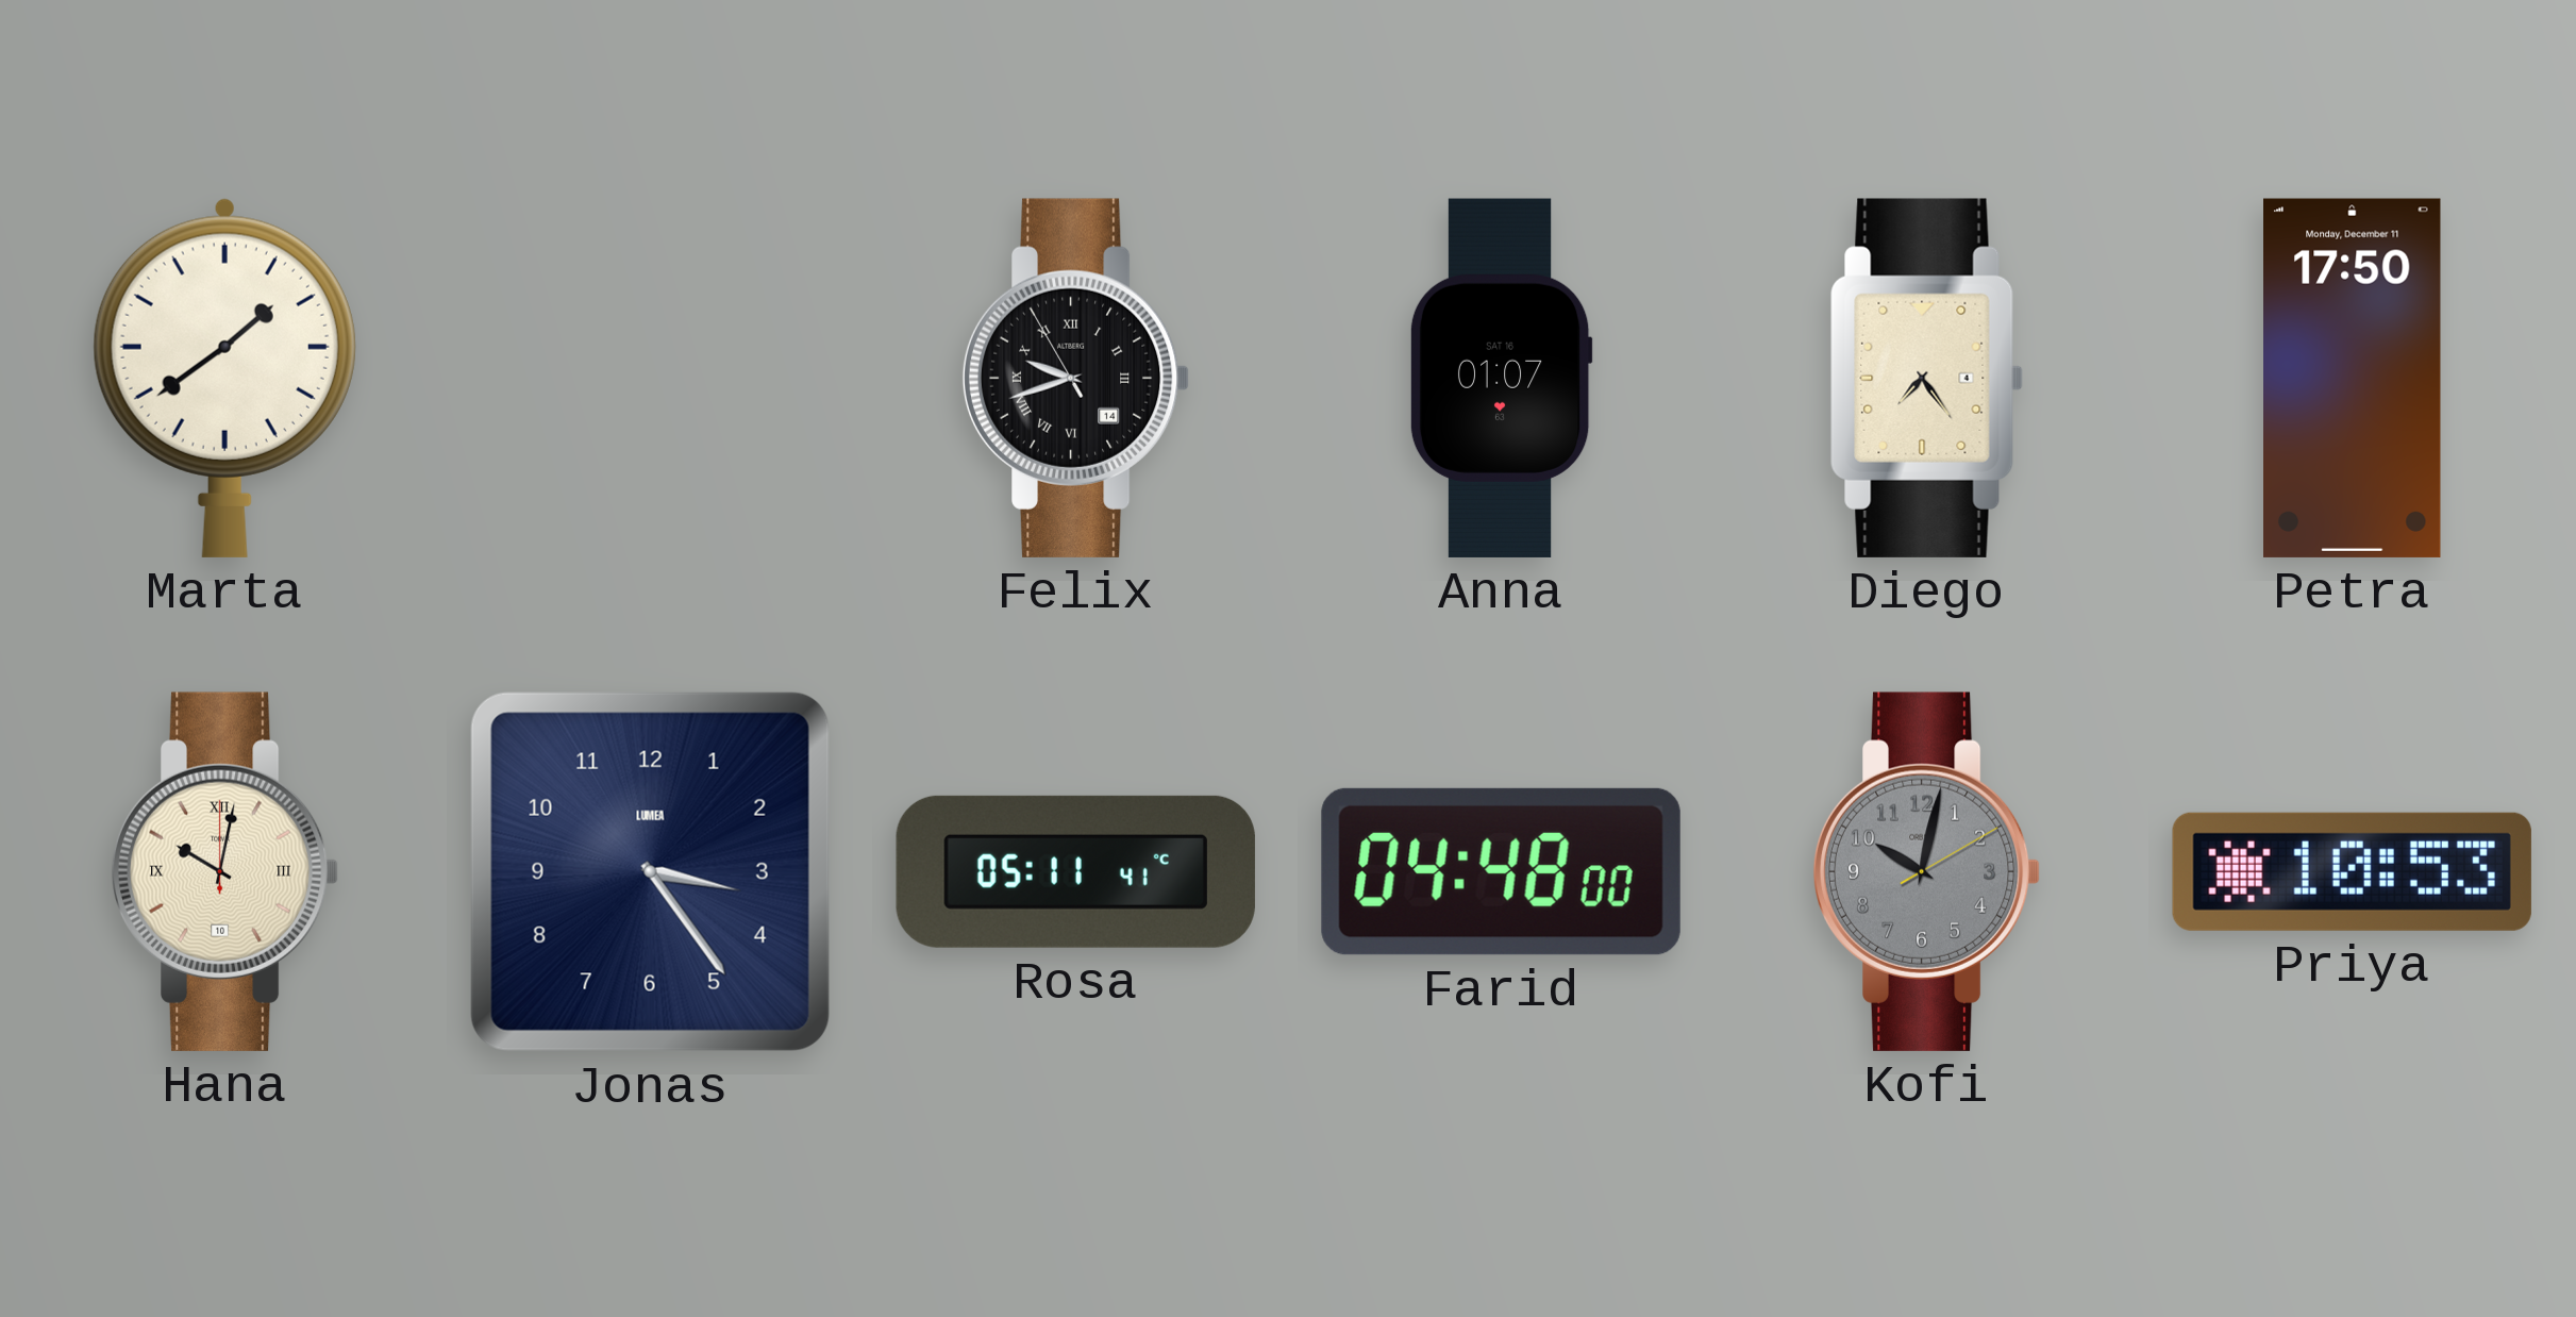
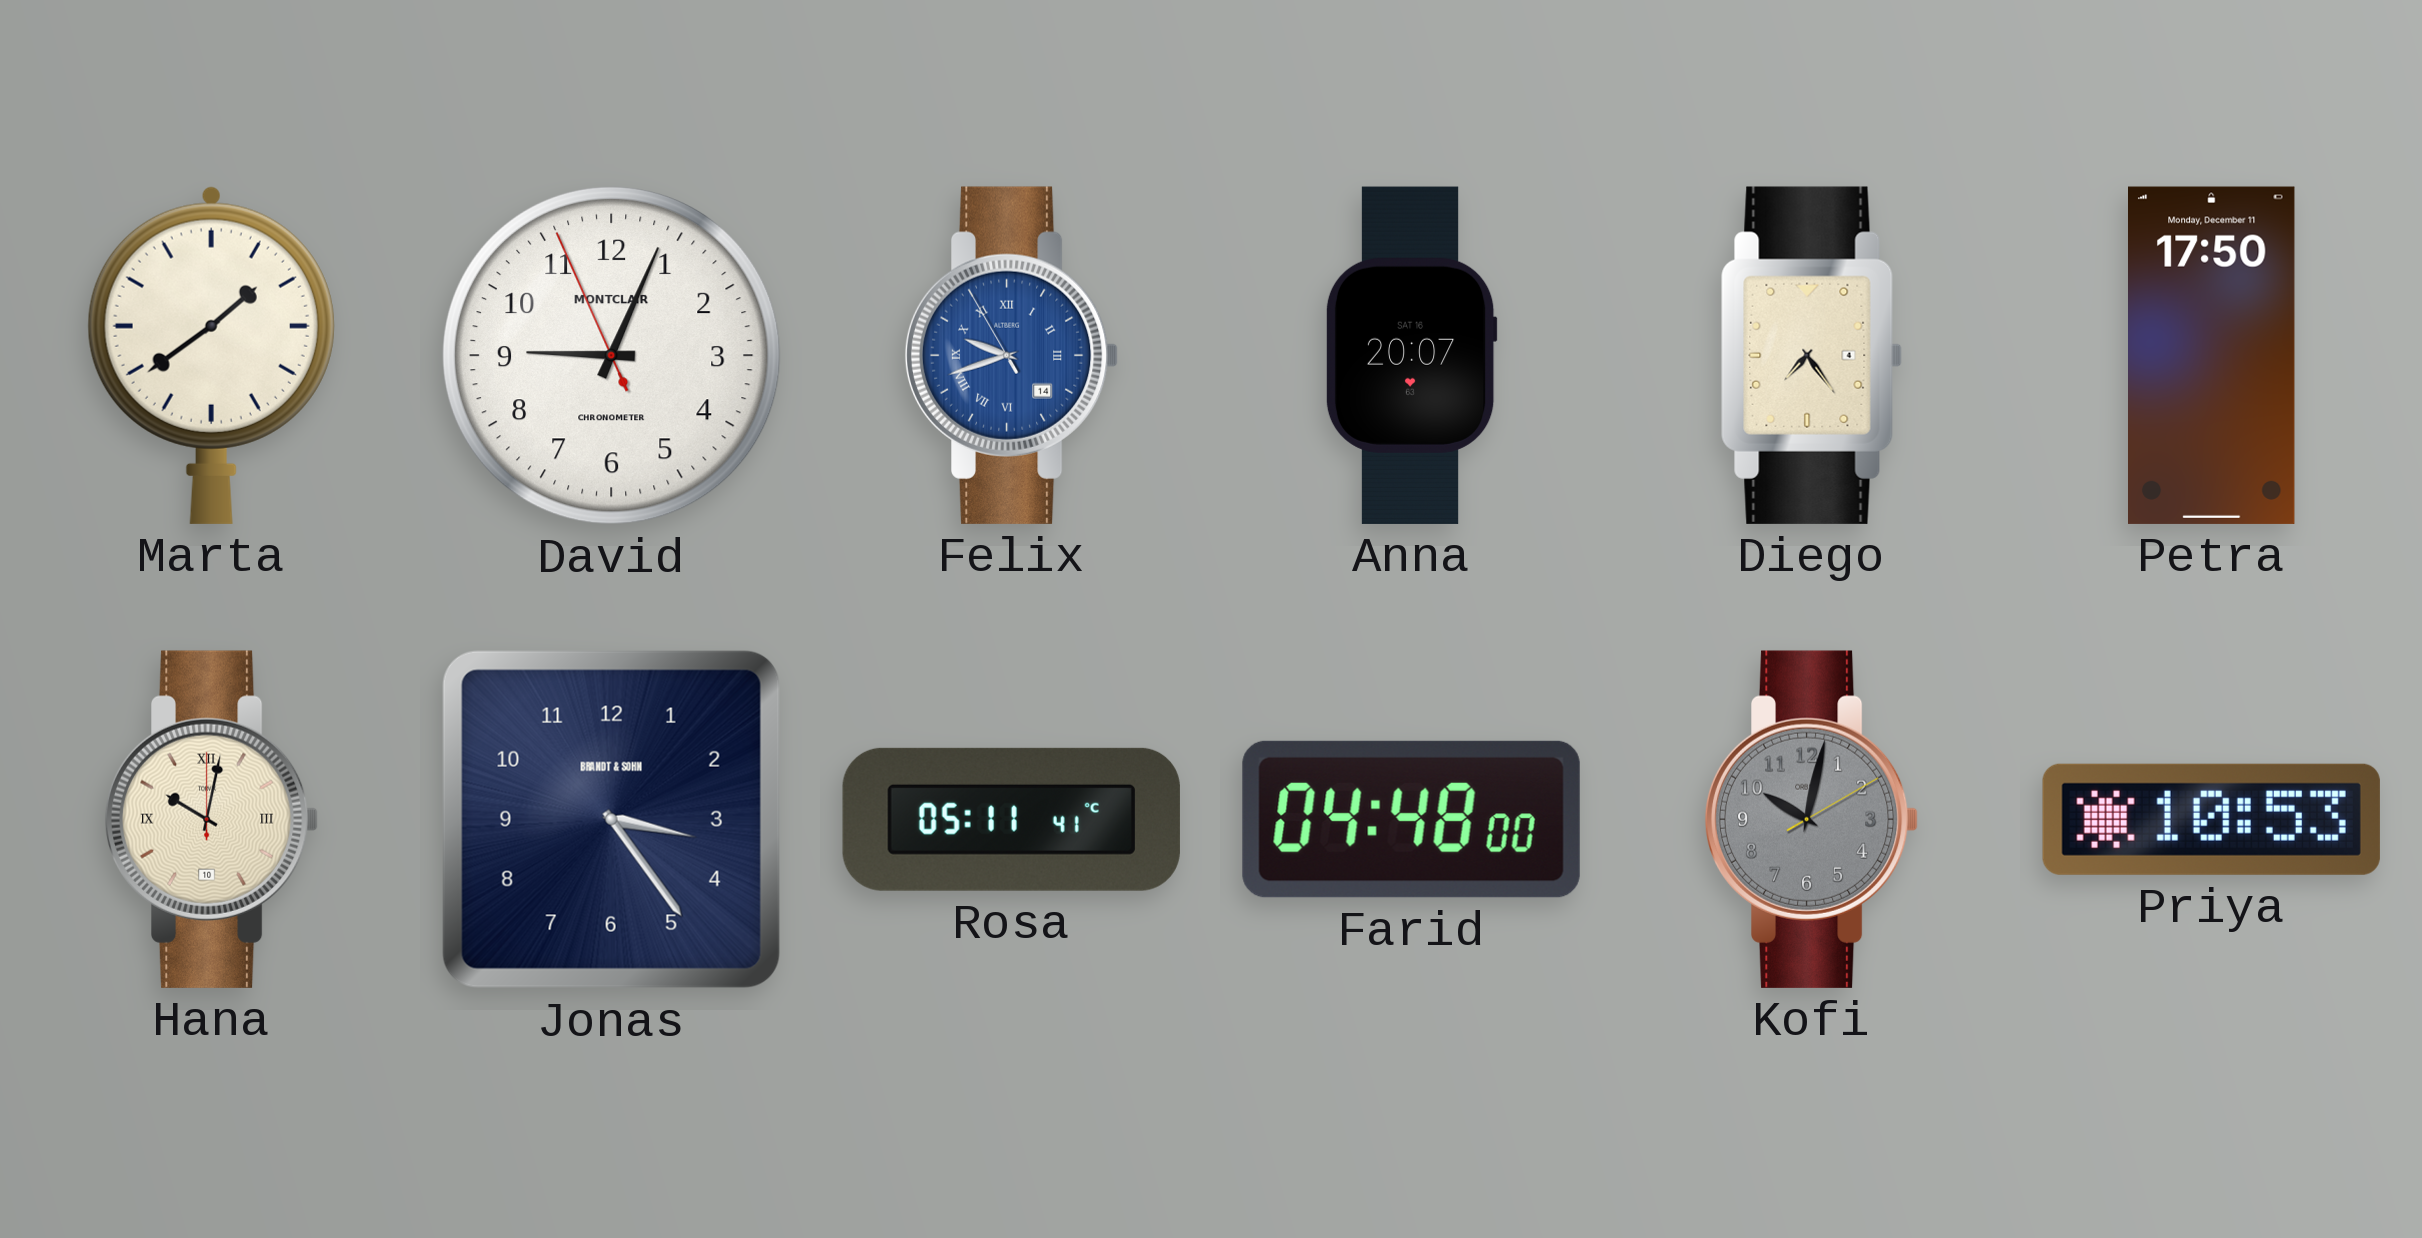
David: none -> 9:03 (611, 355)
Felix dial: black -> blue (1012, 355)
Anna: 01:07 -> 20:07 (1411, 355)
Jonas brand: LUMEA -> BRANDT & SOHN (611, 819)
